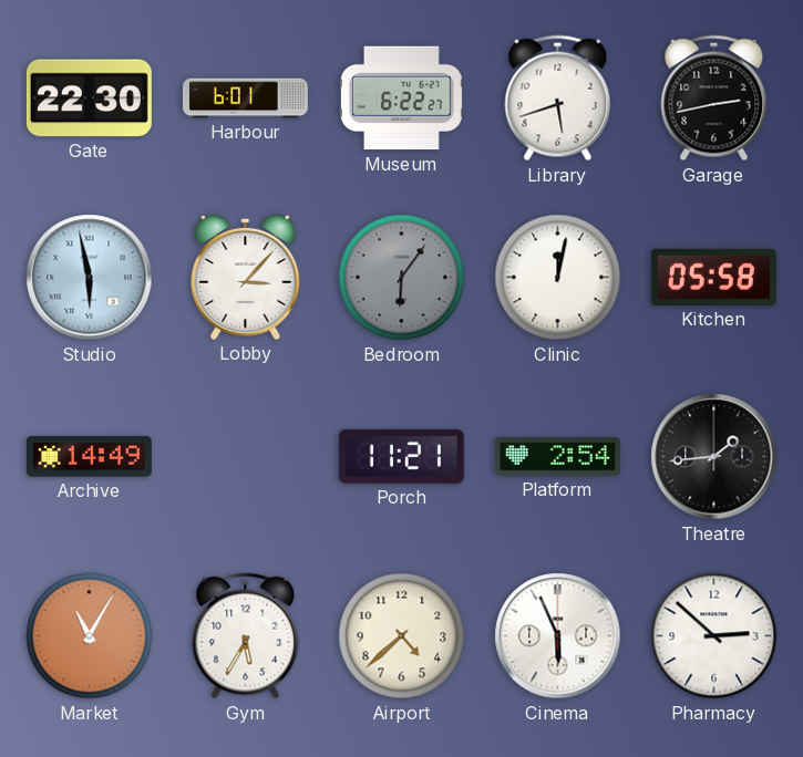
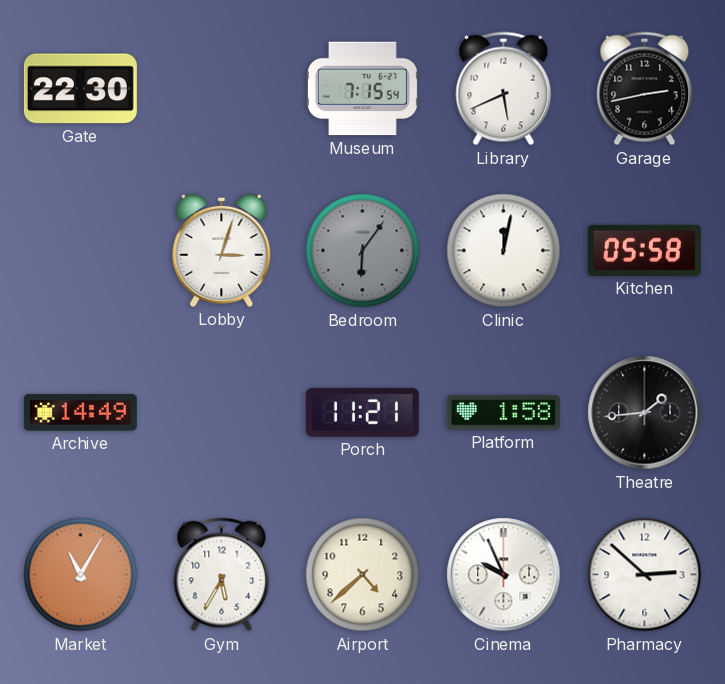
Harbour: 6:01 -> none (245, 98)
Museum: 6:22 -> 7:15 (362, 89)
Library: 5:42 -> 5:41 (504, 89)
Studio: 5:58 -> none (90, 278)
Lobby: 3:07 -> 3:03 (222, 250)
Platform: 2:54 -> 1:58 (503, 413)
Cinema: 5:56 -> 9:56 (504, 575)
